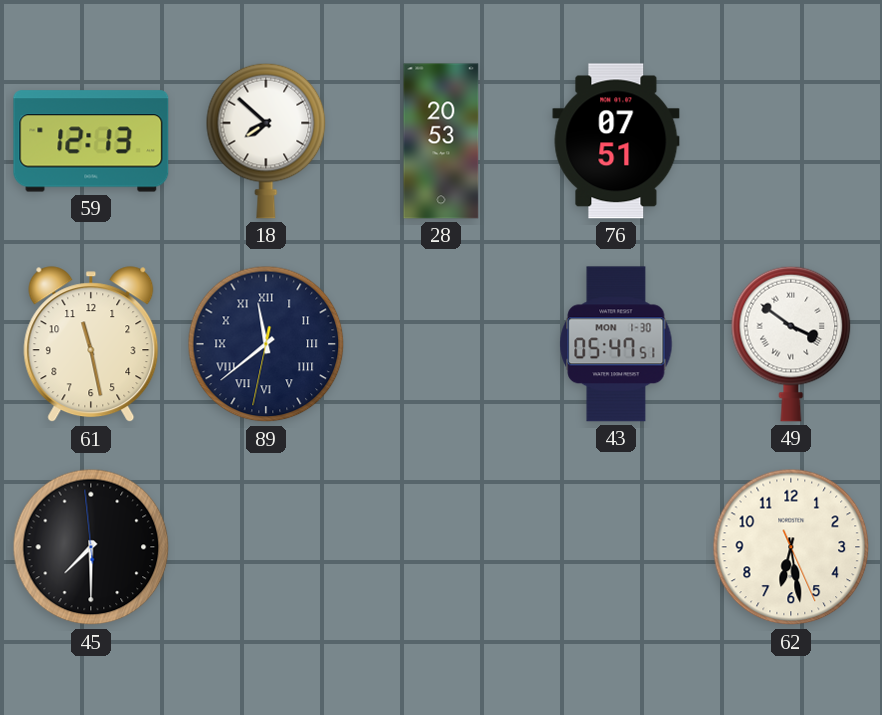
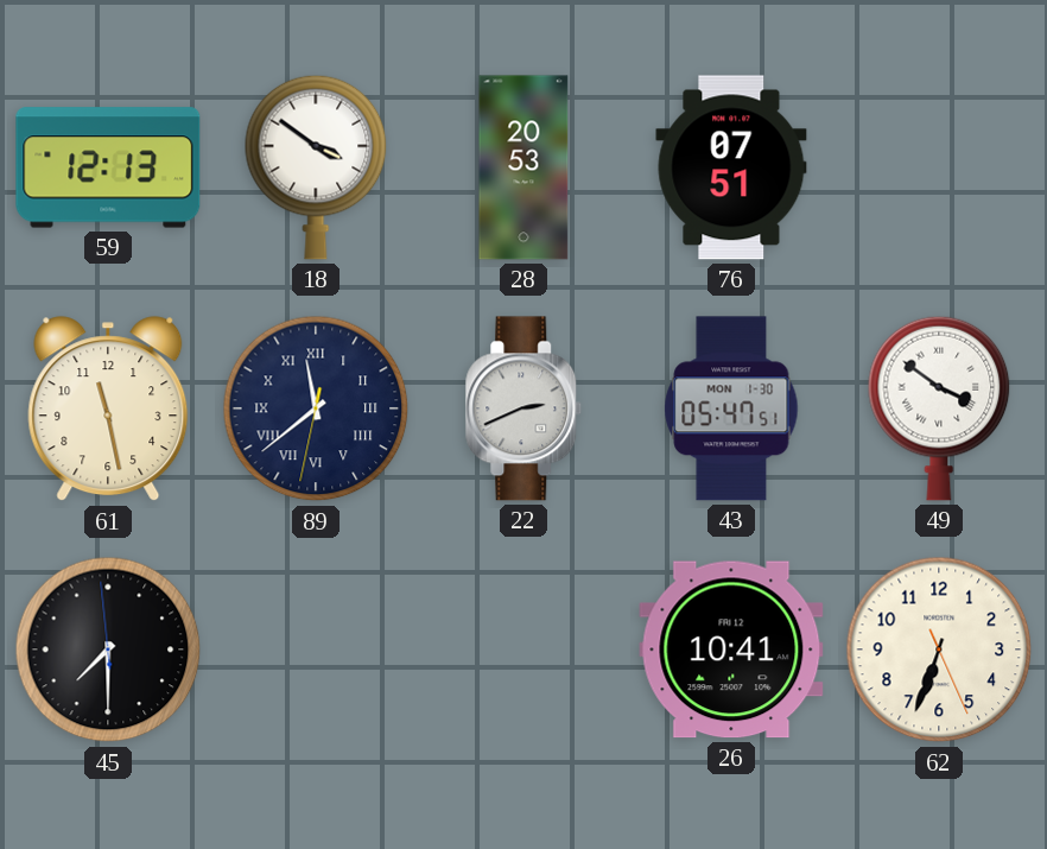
18: 7:52 -> 3:51 (316, 167)
22: none -> 2:41 (523, 408)
26: none -> 10:41 (731, 650)
62: 6:28 -> 6:33 (939, 650)
